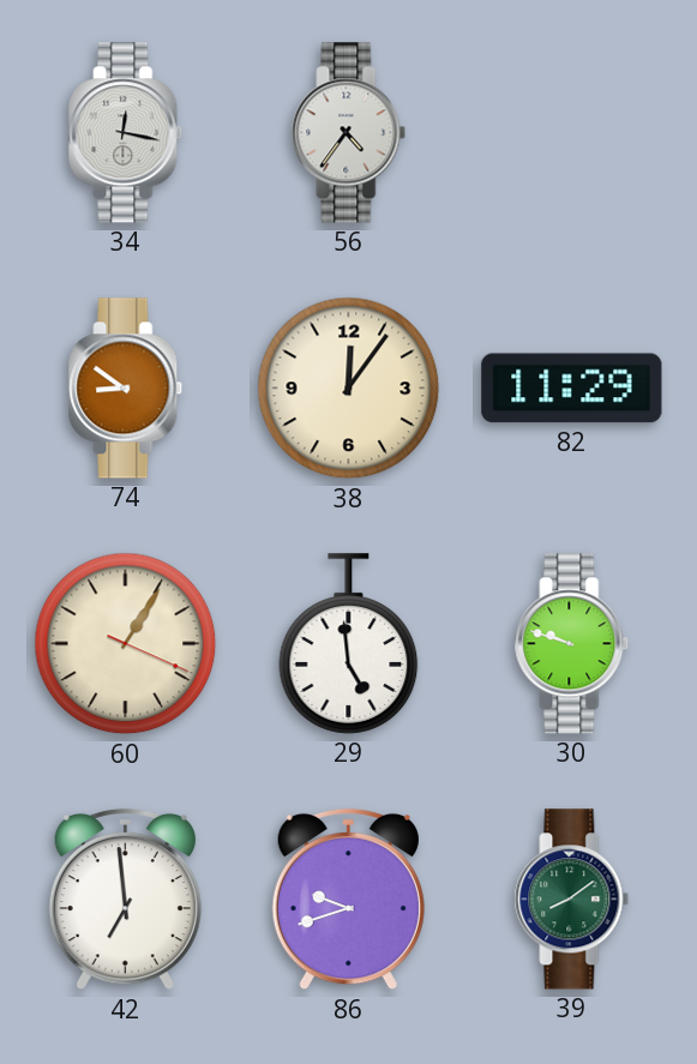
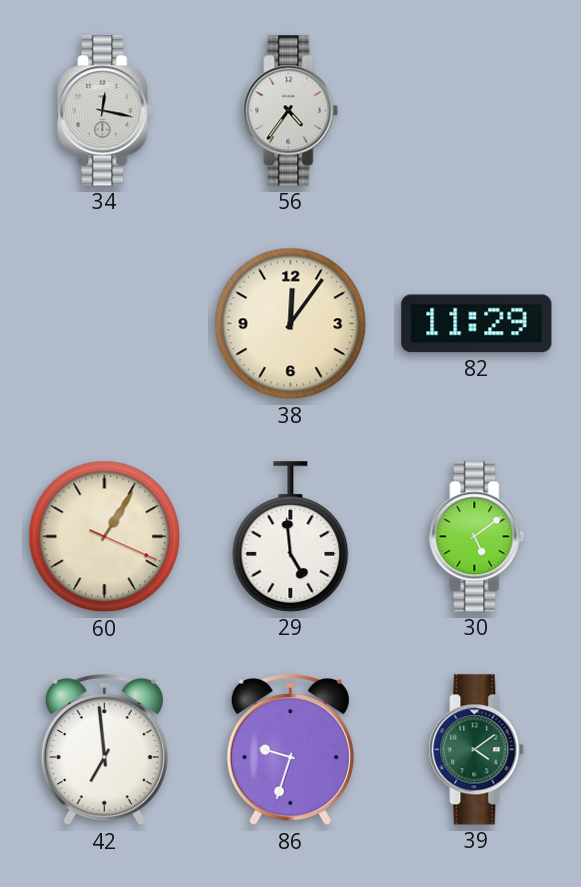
74: 8:51 -> none (126, 389)
30: 9:48 -> 5:09 (477, 537)
86: 9:42 -> 9:33 (290, 750)
39: 8:09 -> 4:09 (477, 750)
